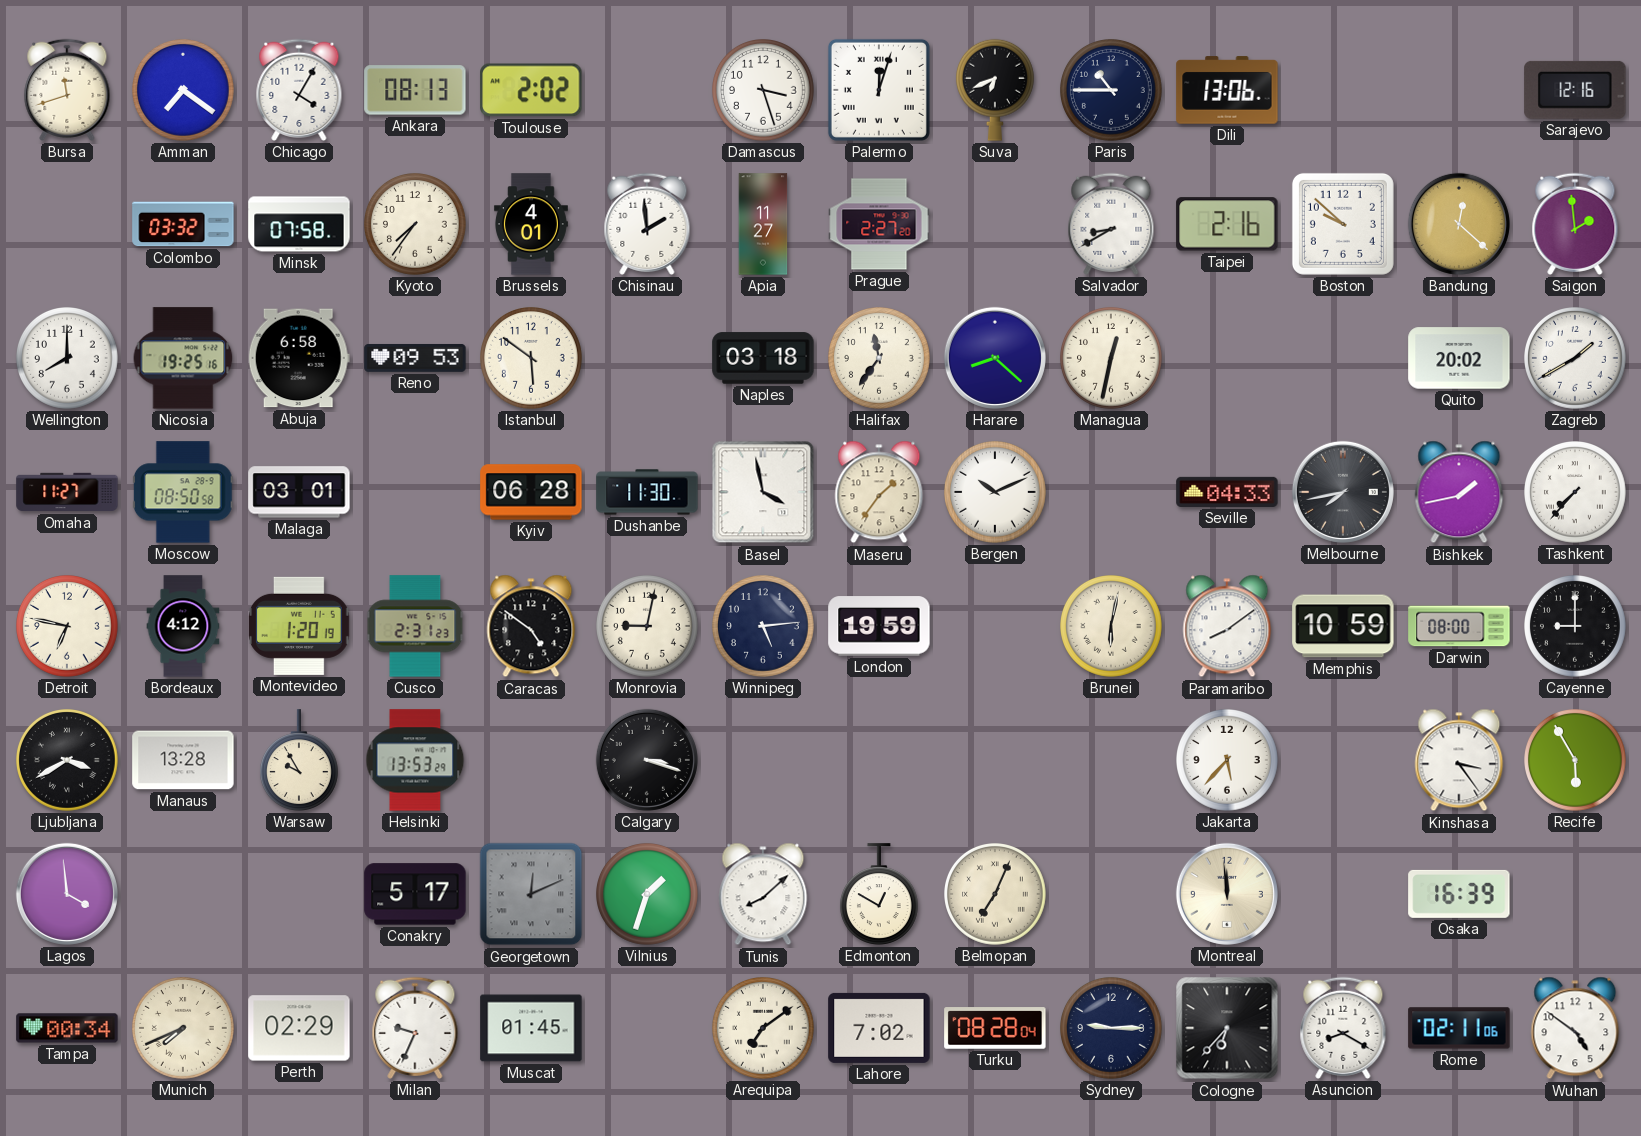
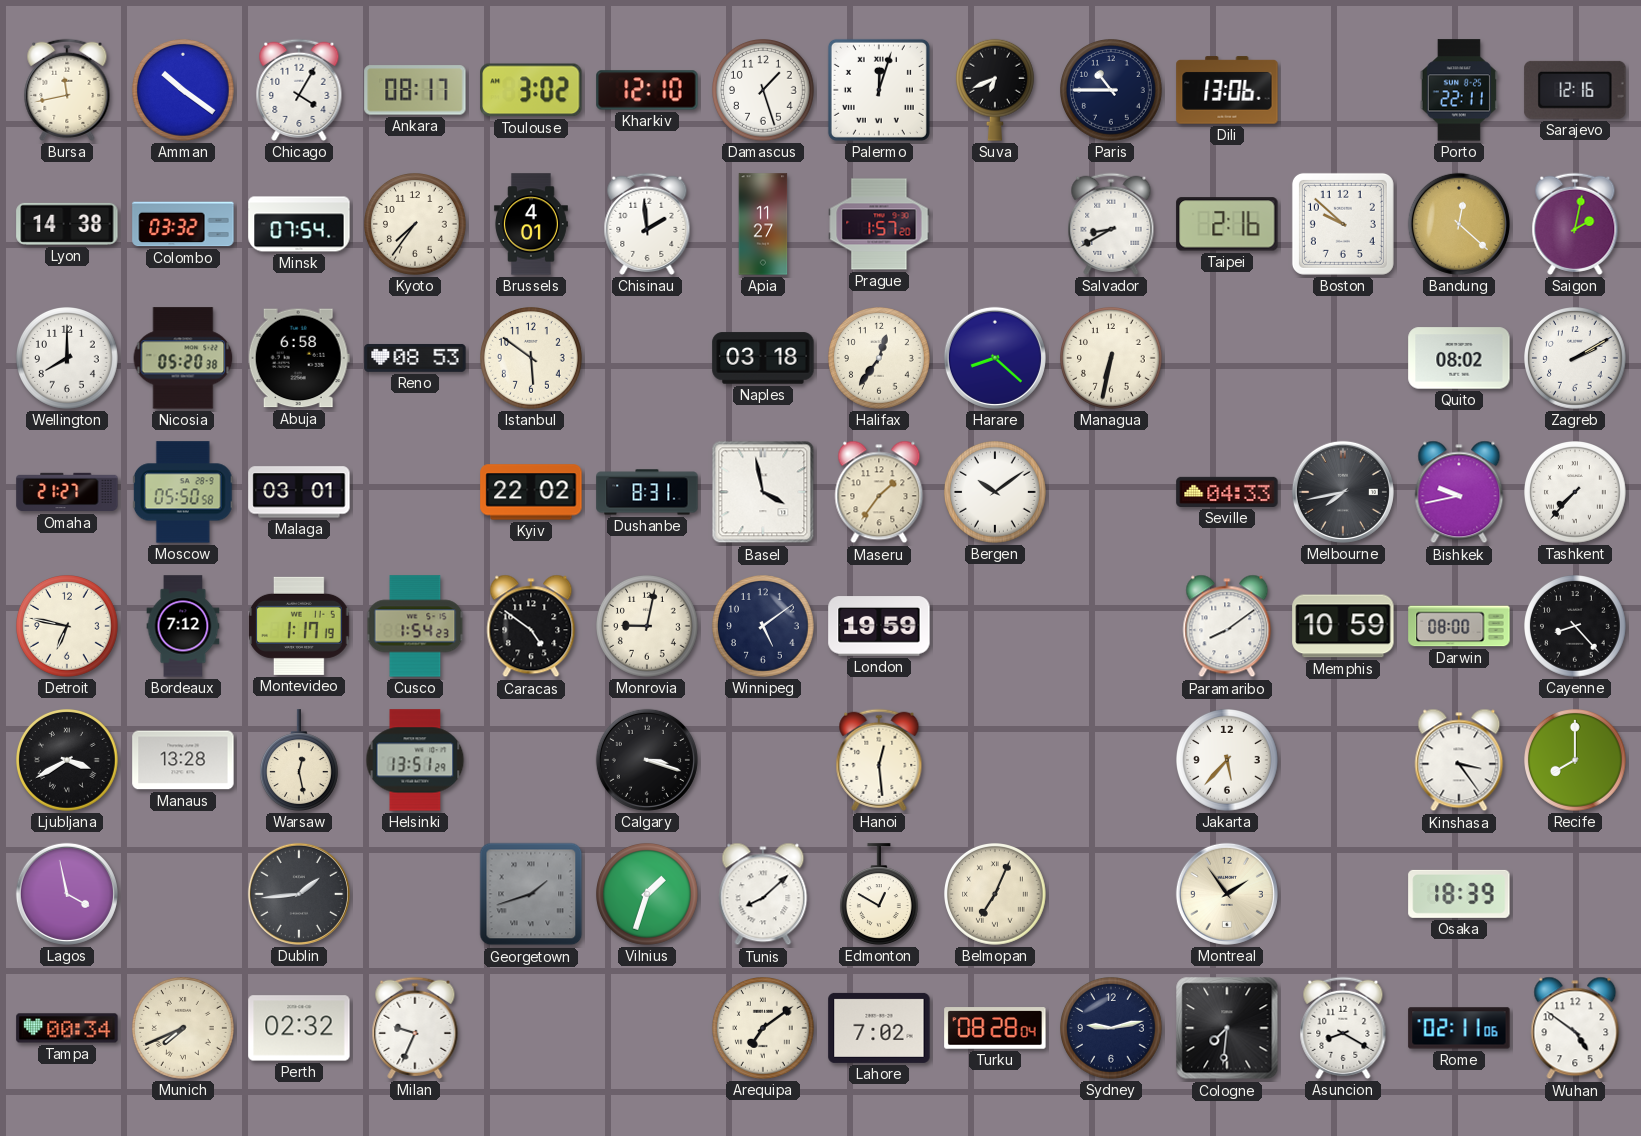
Bursa: 11:42 -> 11:43 (67, 90)
Amman: 7:21 -> 10:21 (184, 91)
Ankara: 08:13 -> 08:17 (415, 90)
Toulouse: 2:02 -> 3:02 (531, 90)
Kharkiv: none -> 12:10 (647, 90)
Damascus: 3:27 -> 1:27 (764, 91)
Porto: none -> 22:11 (1459, 90)
Lyon: none -> 14:38 (67, 224)
Minsk: 07:58 -> 07:54 (299, 224)
Prague: 2:27 -> 1:57 (879, 224)
Saigon: 1:59 -> 2:02 (1575, 224)
Nicosia: 19:25 -> 05:20 (183, 358)
Reno: 09:53 -> 08:53 (415, 358)
Halifax: 11:36 -> 12:36 (880, 359)
Managua: 12:32 -> 6:32 (1112, 359)
Quito: 20:02 -> 08:02 (1459, 358)
Zagreb: 1:40 -> 2:10 (1576, 359)
Omaha: 11:27 -> 21:27 (67, 492)
Moscow: 08:50 -> 05:50 (183, 492)
Kyiv: 06:28 -> 22:02 (531, 492)
Dushanbe: 11:30 -> 8:31 (647, 492)
Bergen: 10:11 -> 10:09 (996, 493)
Bishkek: 1:43 -> 9:43 (1459, 492)
Bordeaux: 4:12 -> 7:12 (183, 626)
Montevideo: 1:20 -> 1:17 (300, 626)
Cusco: 2:31 -> 1:54 (415, 626)
Winnipeg: 5:14 -> 5:09 (764, 627)
Brunei: 6:02 -> none (1112, 627)
Cayenne: 9:00 -> 8:23 (1576, 627)
Warsaw: 9:55 -> 12:28 (299, 760)
Helsinki: 13:53 -> 13:51 (415, 760)
Hanoi: none -> 12:29 (879, 760)
Recife: 5:55 -> 8:00 (1576, 761)
Lagos: 3:59 -> 3:58 (67, 894)
Dublin: none -> 1:44 (299, 894)
Conakry: 5:17 -> none (415, 894)
Georgetown: 12:11 -> 1:42 (531, 894)
Montreal: 11:59 -> 1:54 (1227, 894)
Osaka: 16:39 -> 18:39 (1459, 894)
Perth: 02:29 -> 02:32 (299, 1028)
Muscat: 01:45 -> none (531, 1028)
Sydney: 9:15 -> 9:13 (1112, 1029)
Cologne: 6:37 -> 7:31 (1227, 1028)
